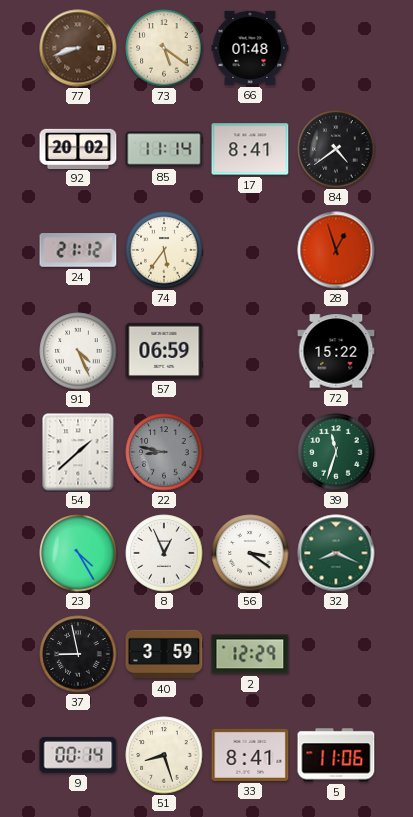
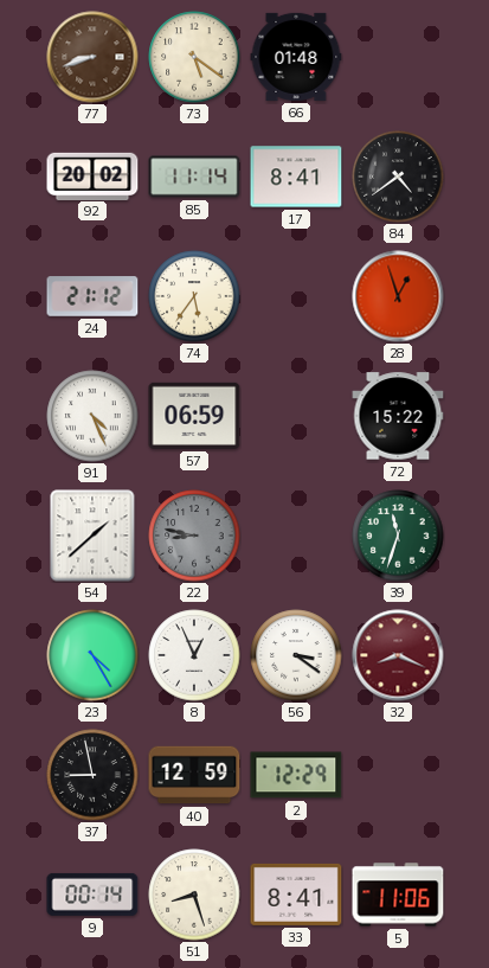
32 dial: green -> burgundy (398, 655)
40: 3:59 -> 12:59 (194, 775)
